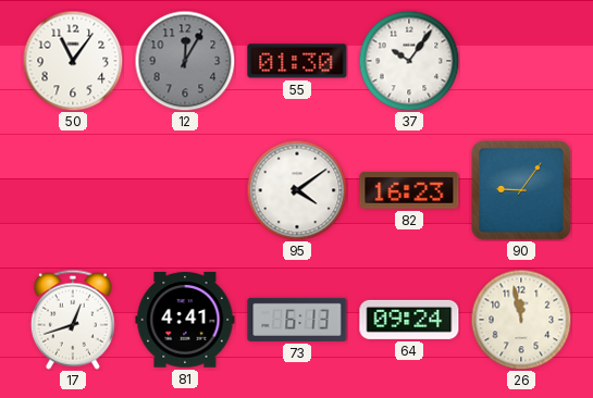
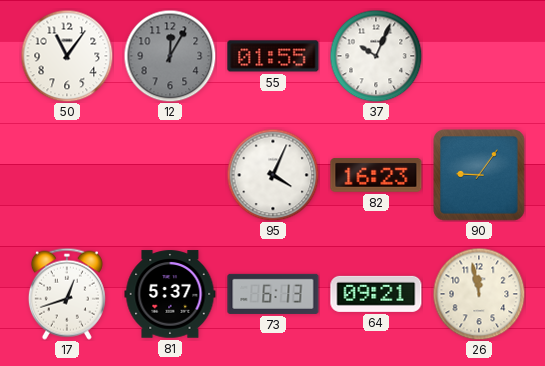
55: 01:30 -> 01:55 (273, 56)
37: 10:06 -> 10:04 (376, 56)
95: 4:09 -> 4:04 (273, 175)
81: 4:41 -> 5:37 (170, 294)
64: 09:24 -> 09:21 (376, 294)
